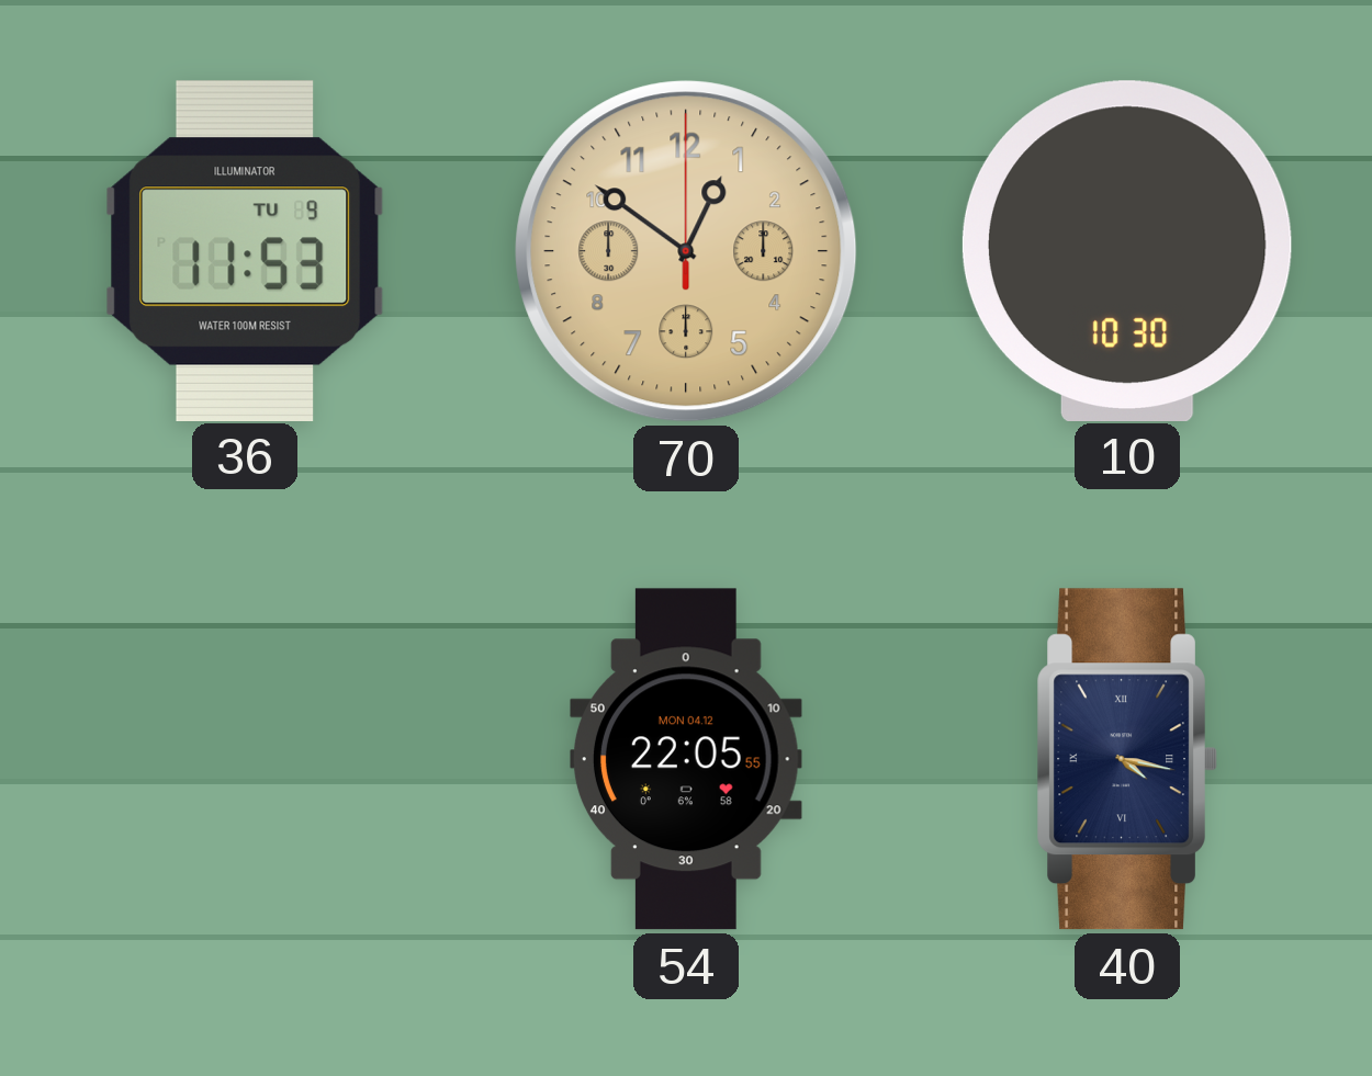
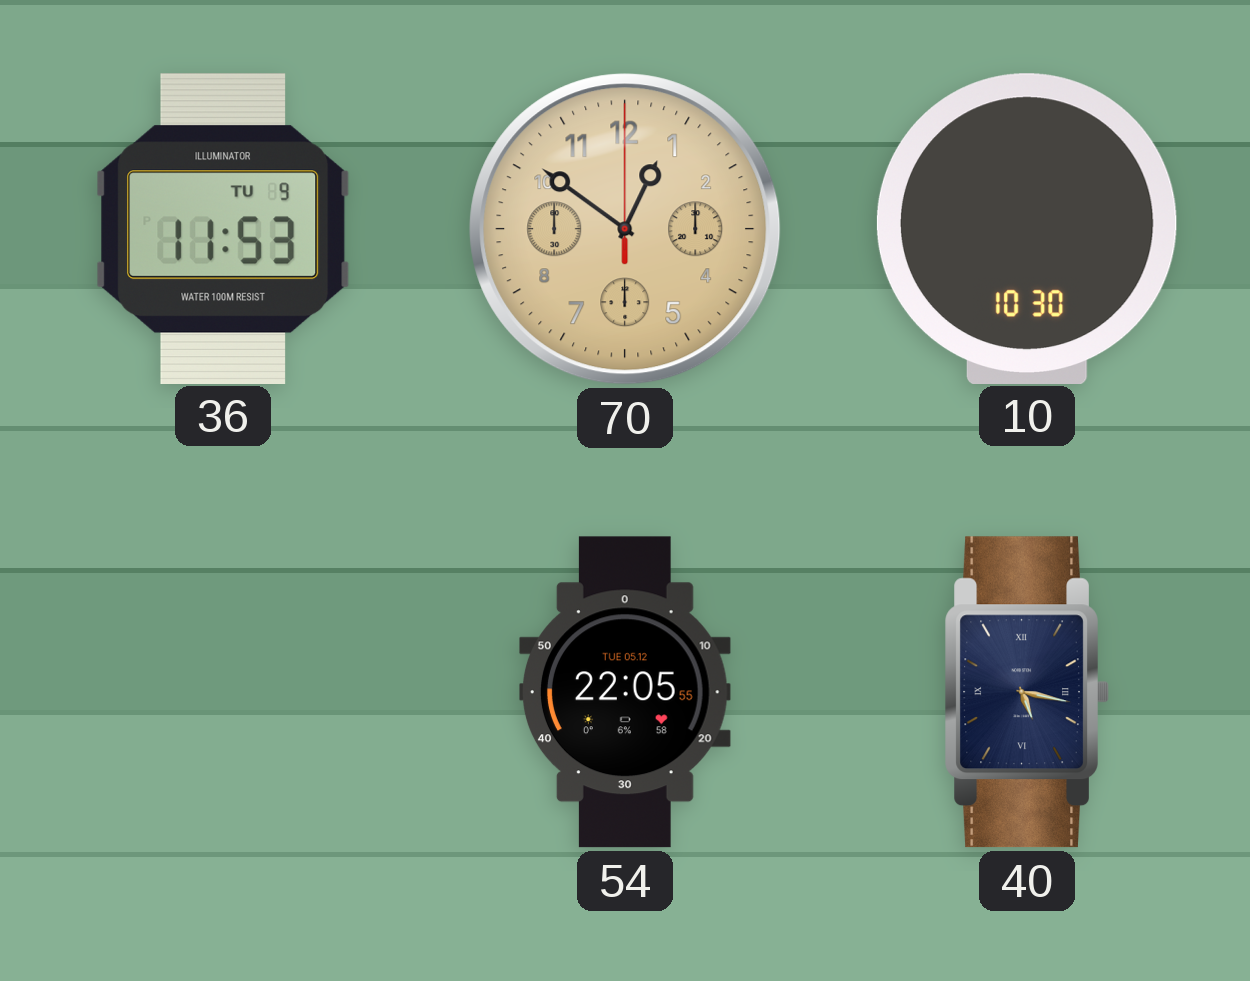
54 date: MON 04.12 -> TUE 05.12 (626, 692)
40: 4:17 -> 5:17 (1027, 692)
